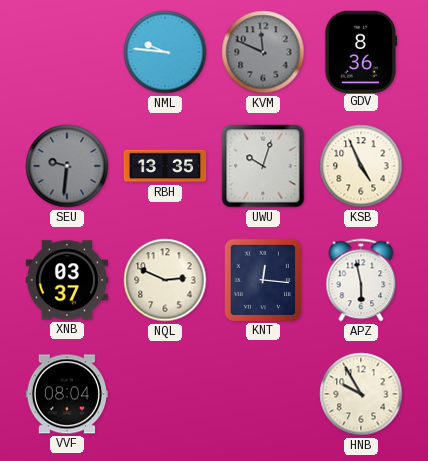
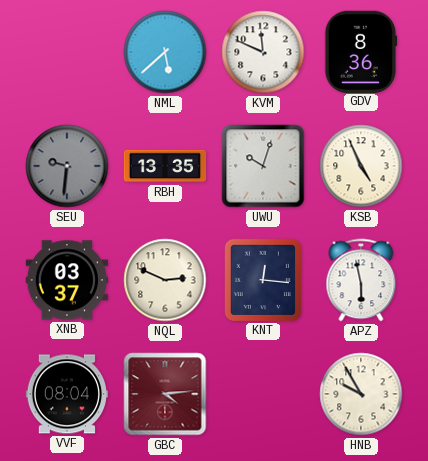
NML: 9:46 -> 5:38 (165, 52)
KVM dial: grey -> white (263, 52)
GBC: none -> 4:14 (165, 394)
